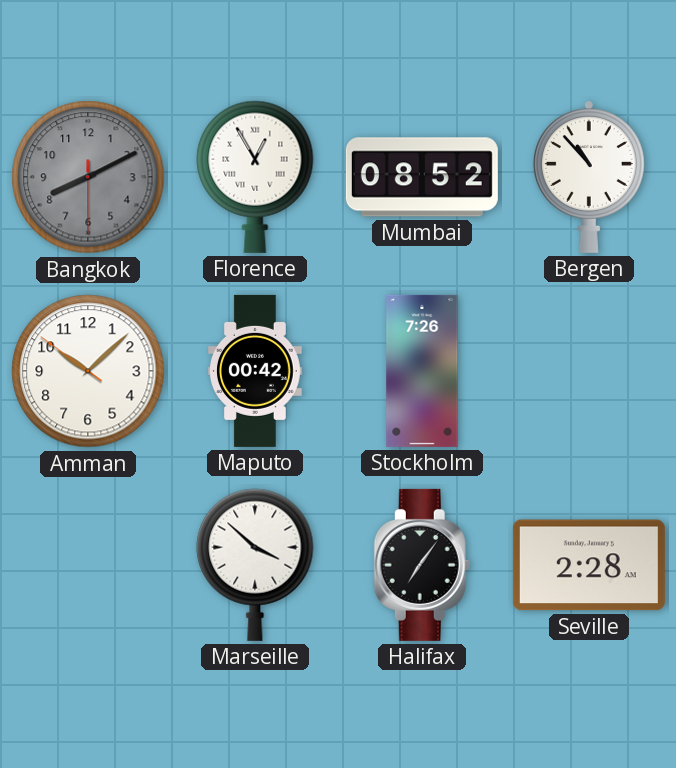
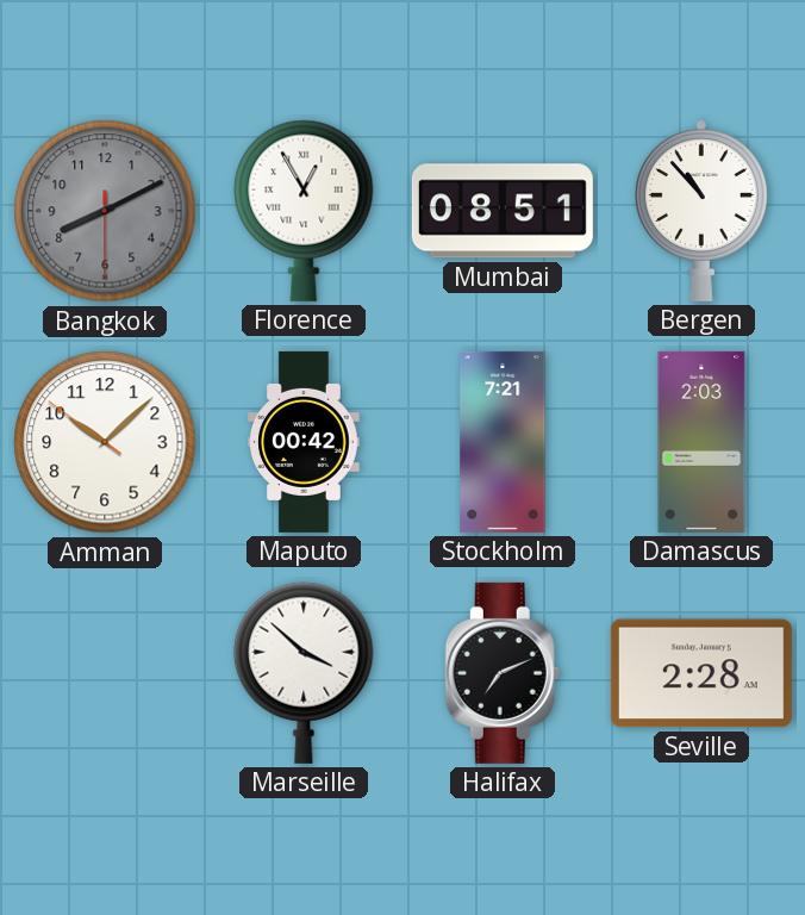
Mumbai: 08:52 -> 08:51 (503, 211)
Stockholm: 7:26 -> 7:21 (503, 442)
Damascus: none -> 2:03 (701, 442)
Halifax: 7:06 -> 7:11 (503, 673)
